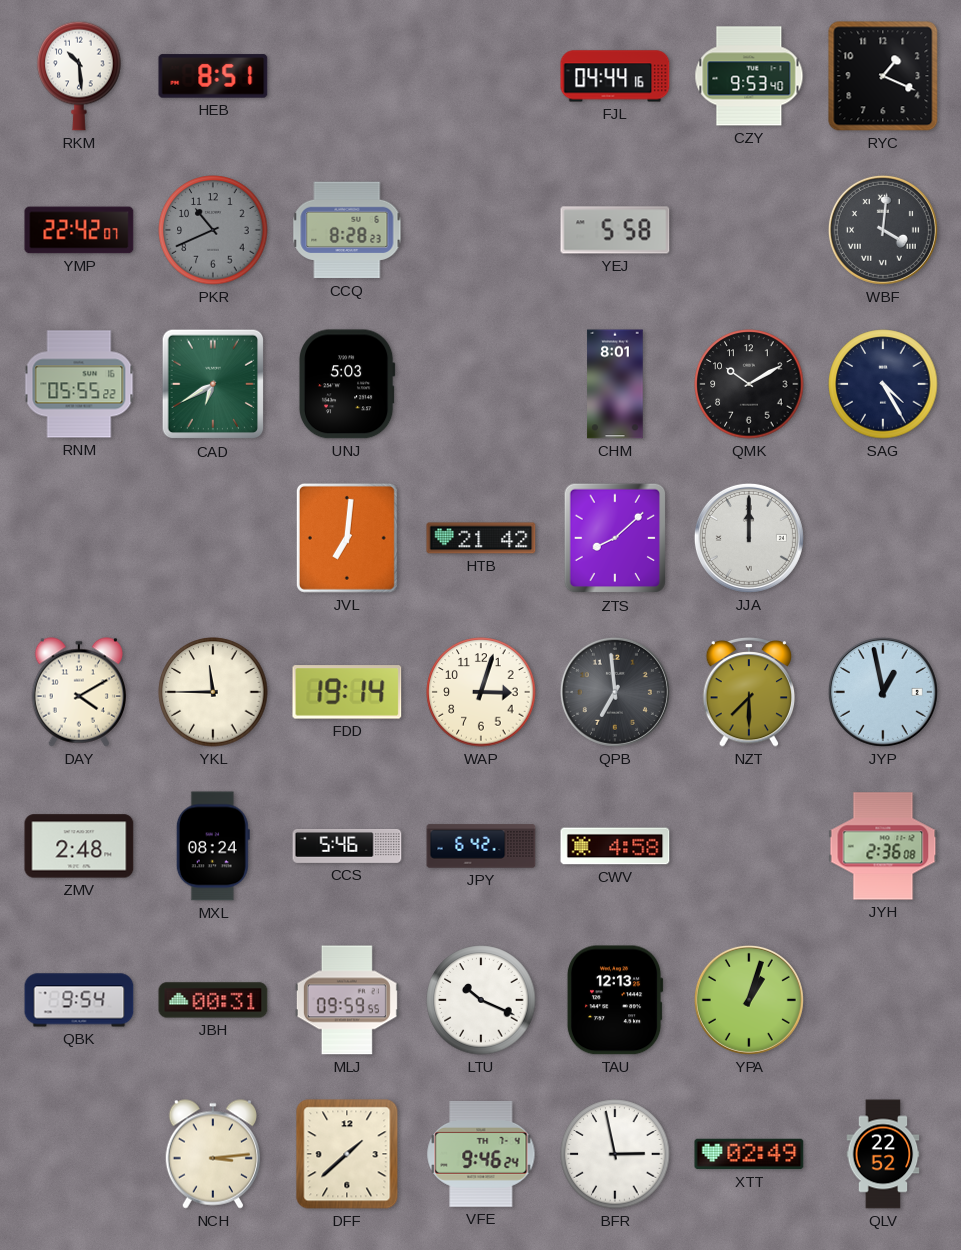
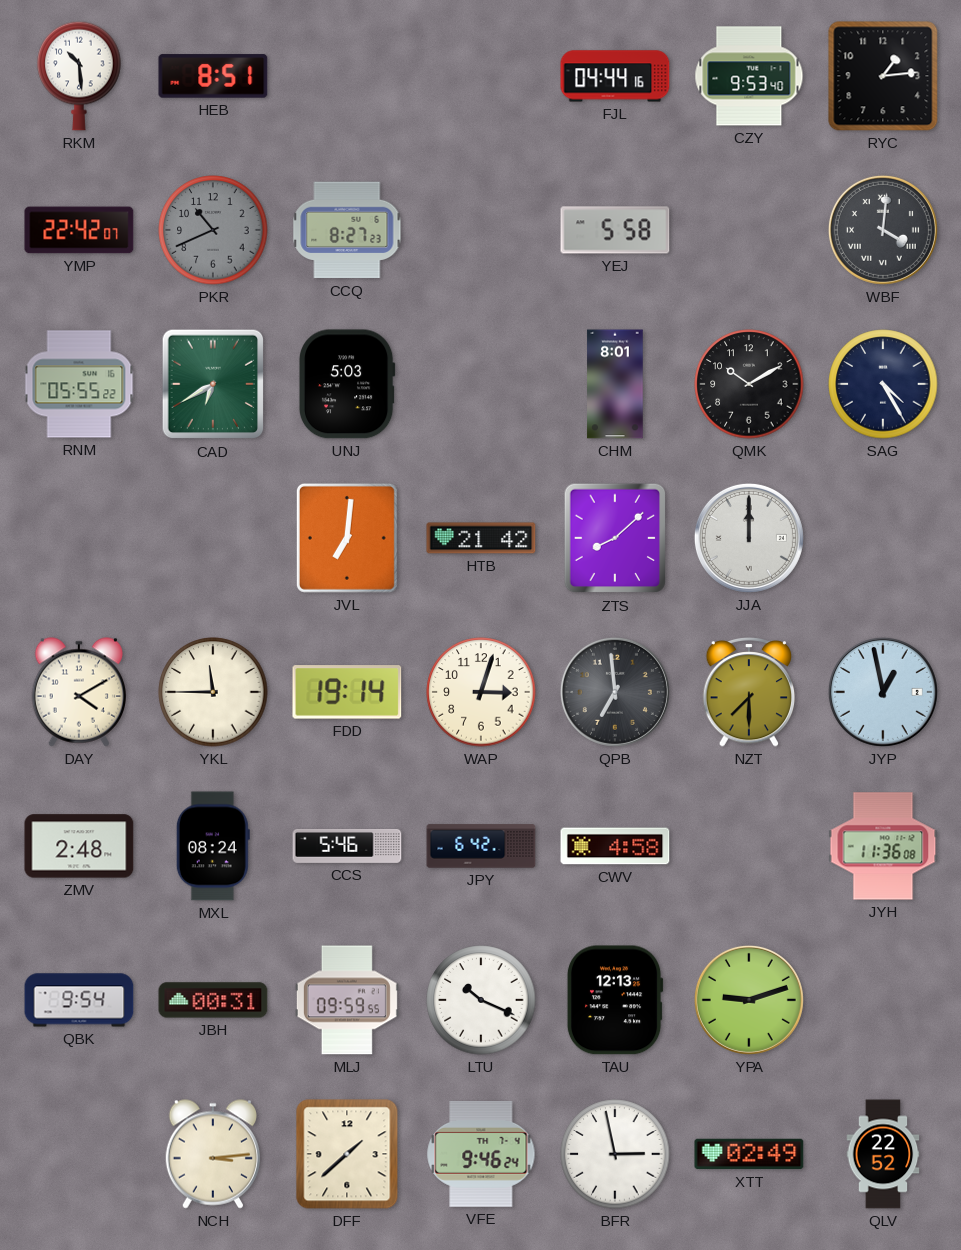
RYC: 1:19 -> 1:14 (883, 76)
CCQ: 8:28 -> 8:27 (347, 230)
JYH: 2:36 -> 11:36 (883, 846)
YPA: 1:03 -> 9:12 (749, 1000)
